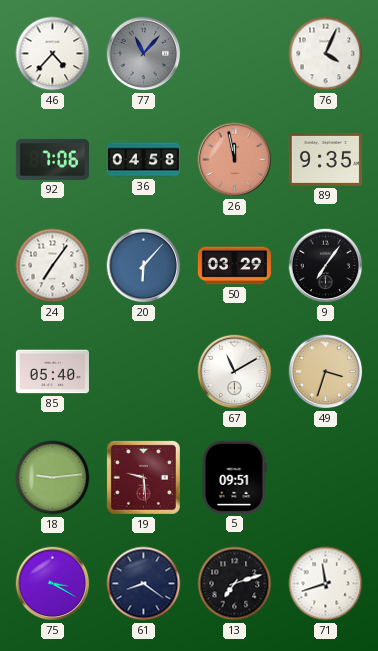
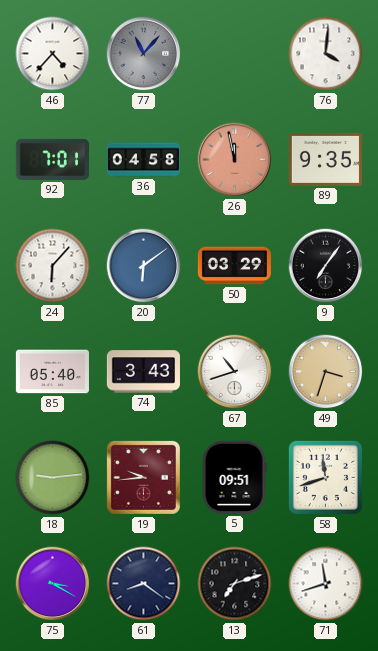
76: 4:04 -> 4:01 (326, 54)
92: 7:06 -> 7:01 (52, 159)
24: 7:06 -> 6:07 (53, 266)
20: 6:07 -> 6:09 (144, 266)
74: none -> 3:43 (143, 372)
67: 11:10 -> 10:42 (235, 372)
19: 9:29 -> 9:44 (143, 477)
58: none -> 11:42 (325, 477)
